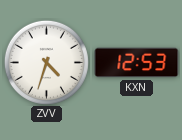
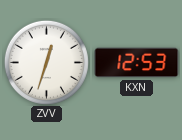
ZVV: 4:33 -> 12:33 (46, 62)
